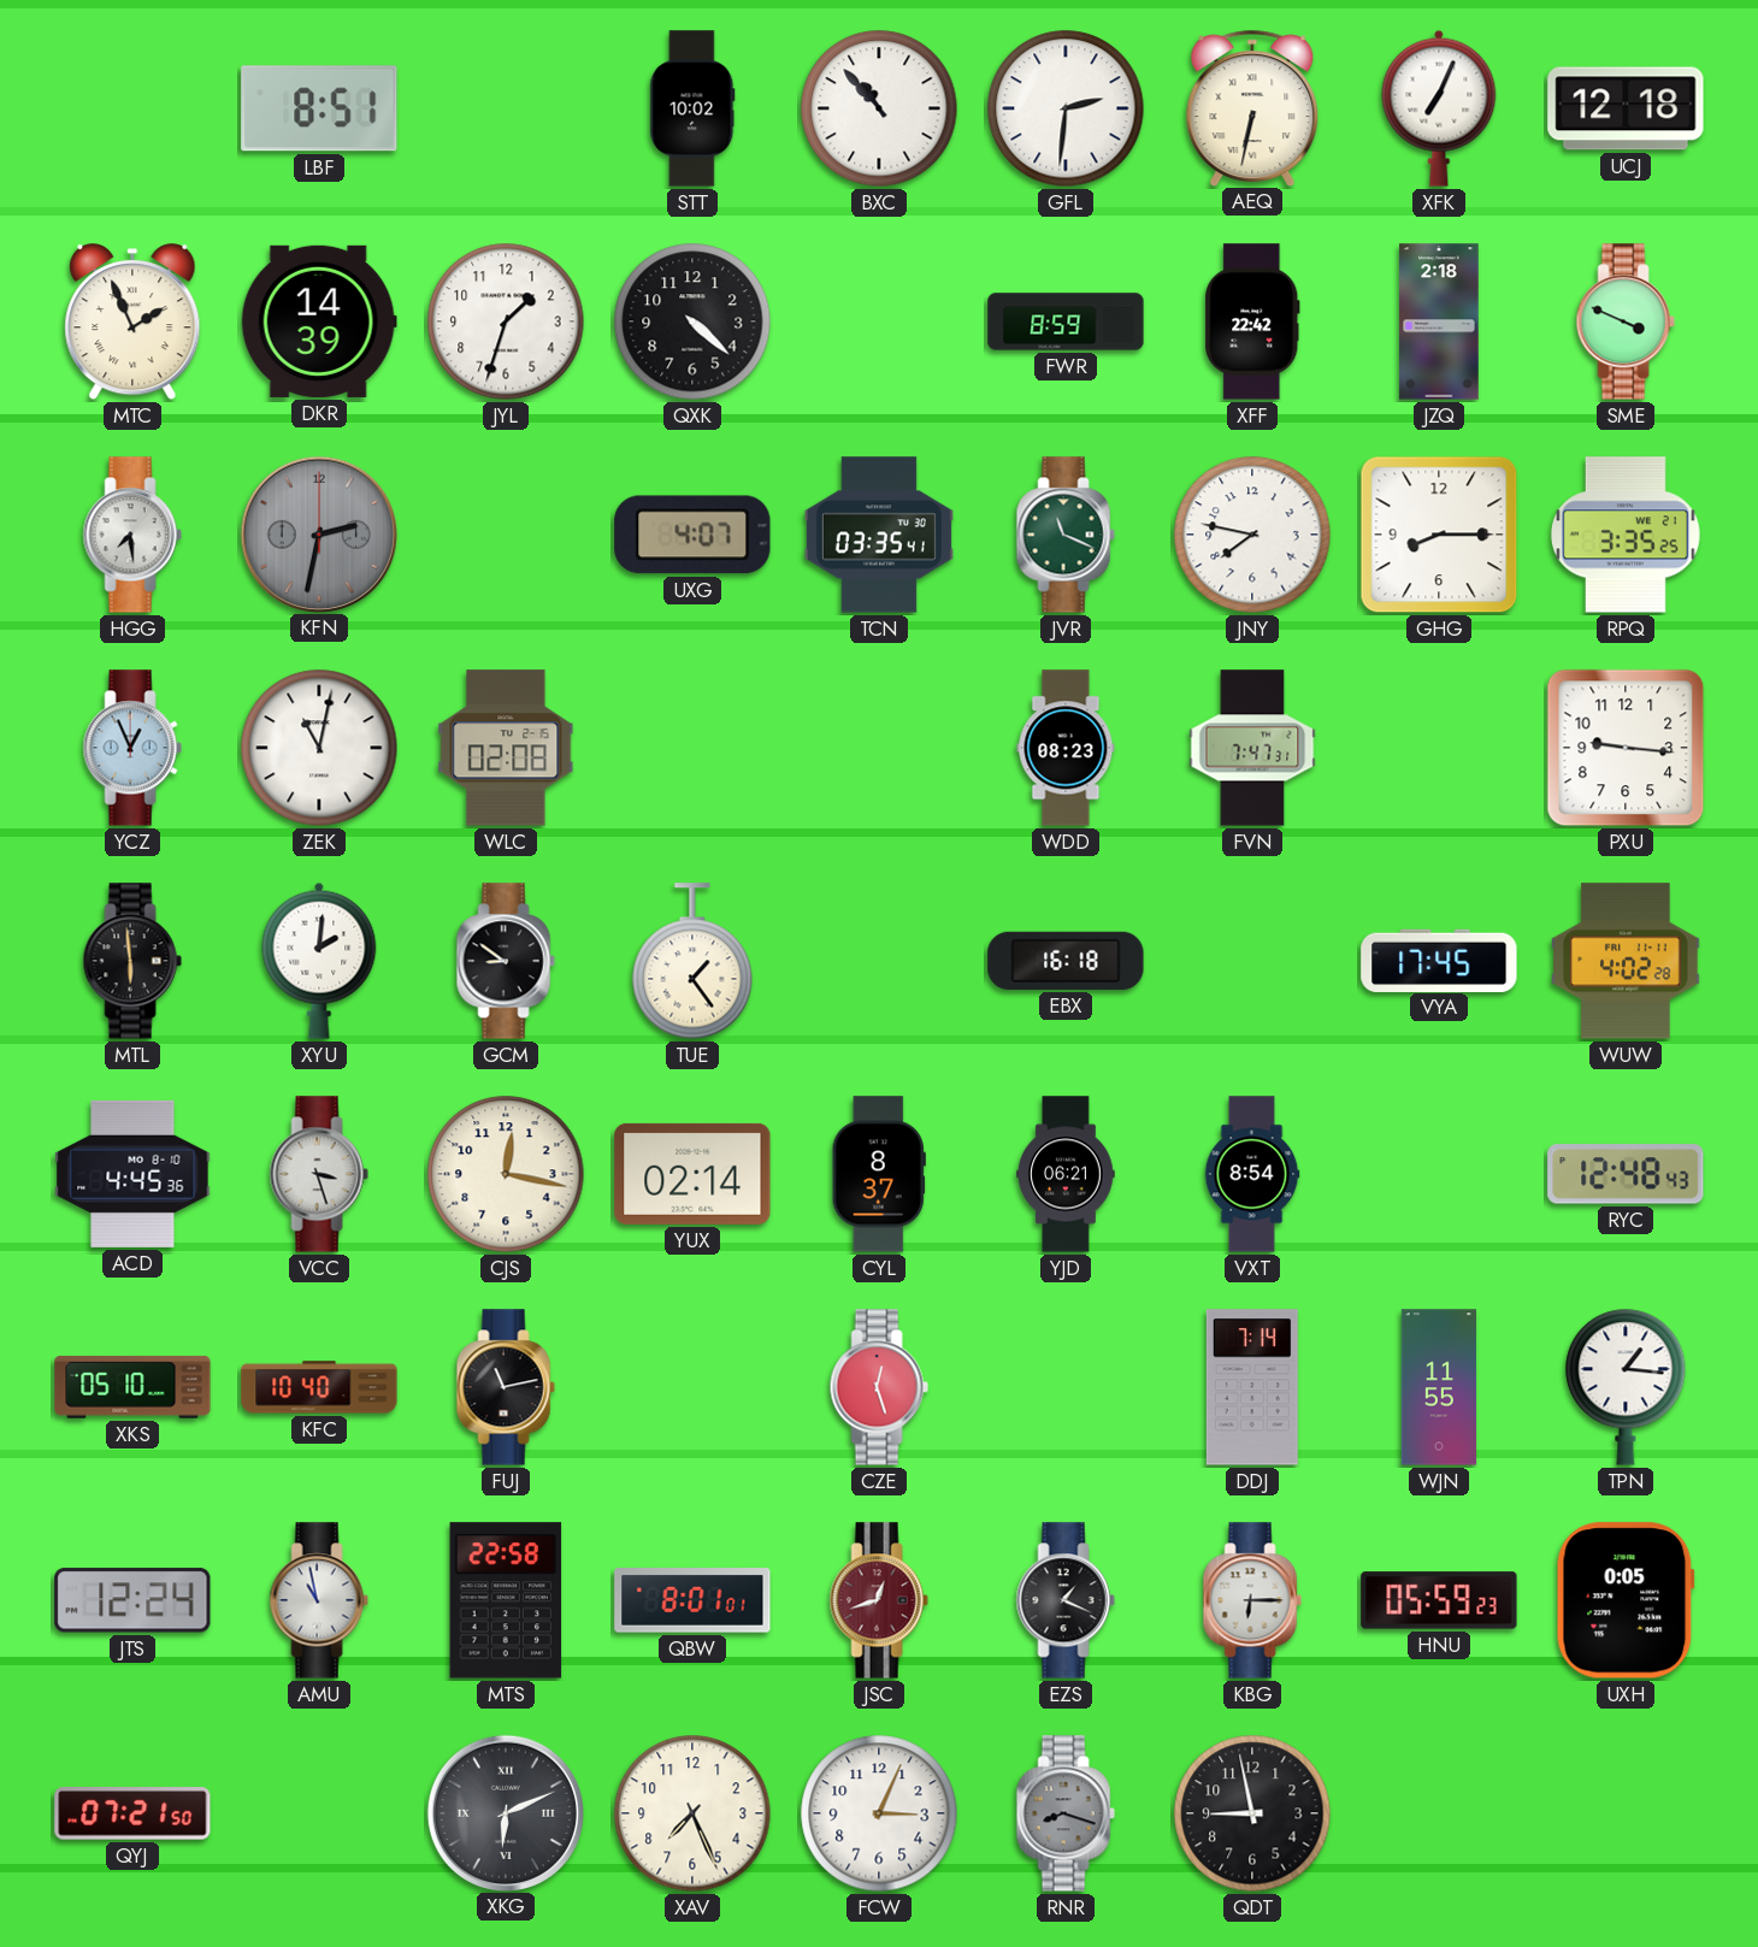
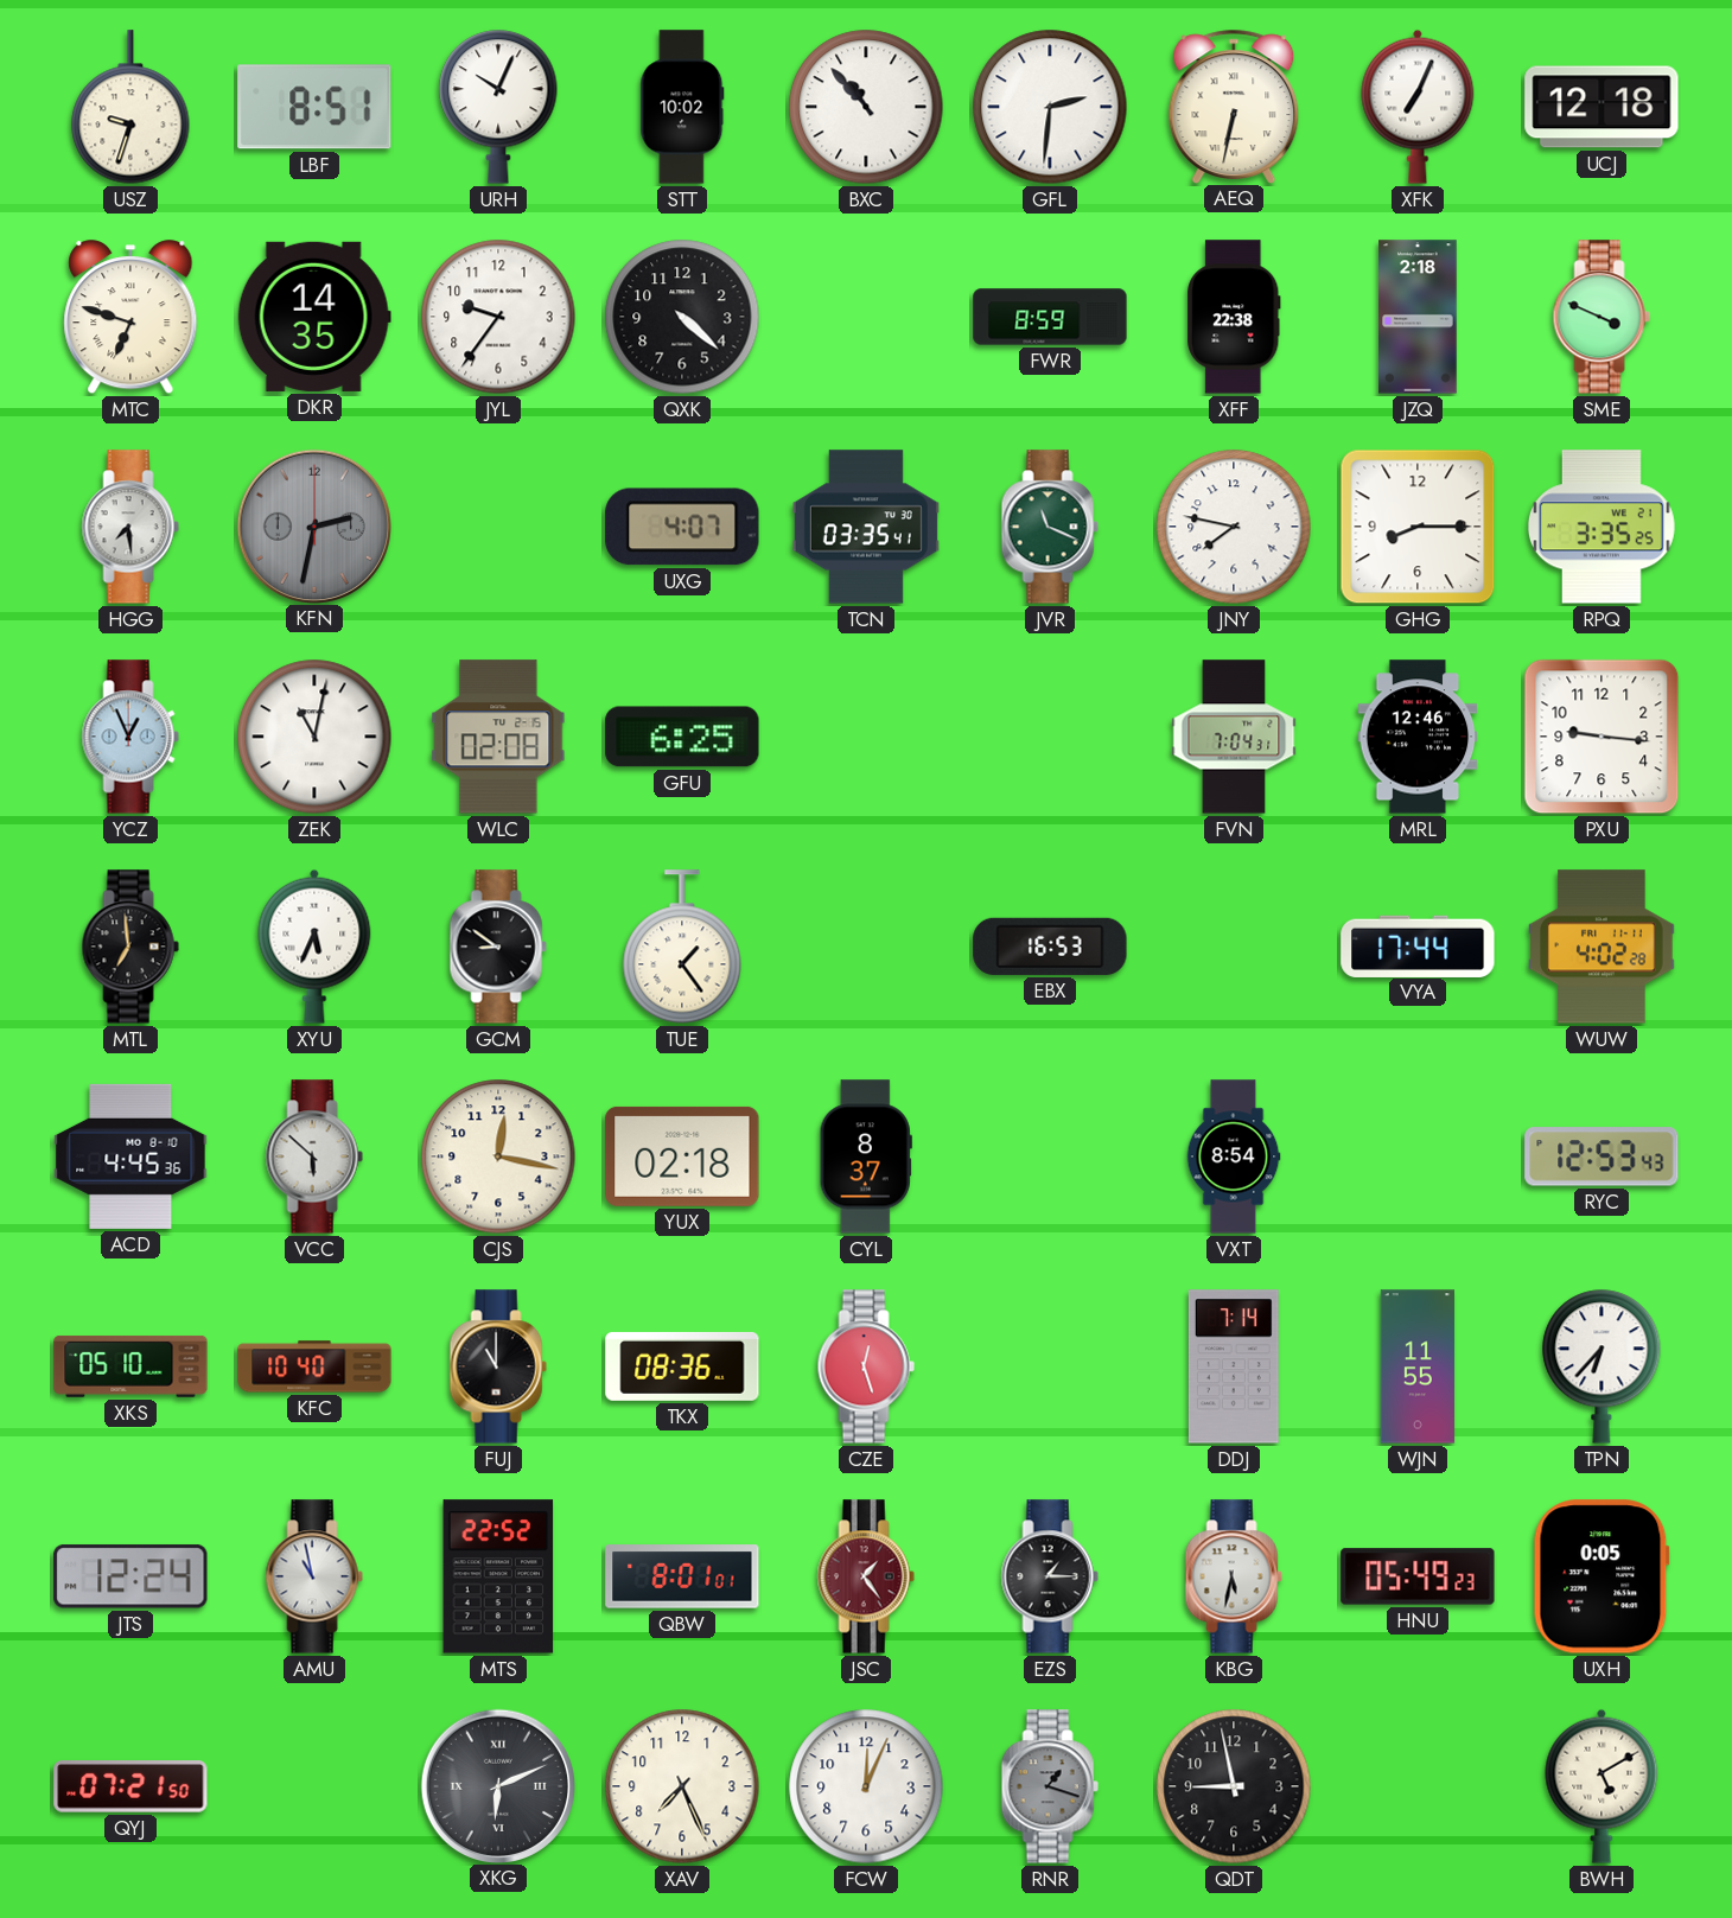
USZ: none -> 9:33 (130, 107)
URH: none -> 10:04 (498, 107)
MTC: 1:56 -> 6:48 (130, 318)
DKR: 14:39 -> 14:35 (314, 317)
JYL: 1:33 -> 9:36 (498, 317)
XFF: 22:42 -> 22:38 (1234, 317)
GFU: none -> 6:25 (682, 737)
WDD: 08:23 -> none (1066, 748)
FVN: 7:47 -> 7:04 (1234, 737)
MRL: none -> 12:46 (1418, 737)
MTL: 5:59 -> 6:59 (130, 947)
XYU: 2:01 -> 5:34 (314, 947)
EBX: 16:18 -> 16:53 (1050, 947)
VYA: 17:45 -> 17:44 (1418, 945)
VCC: 3:27 -> 5:52 (314, 1156)
YUX: 02:14 -> 02:18 (682, 1156)
YJD: 06:21 -> none (1066, 1174)
RYC: 12:48 -> 12:53 (1602, 1156)
FUJ: 11:13 -> 11:00 (498, 1366)
TKX: none -> 08:36 (682, 1366)
TPN: 1:16 -> 6:37 (1602, 1366)
MTS: 22:58 -> 22:52 (498, 1576)
JSC: 12:42 -> 1:24 (866, 1576)
EZS: 1:19 -> 1:15 (1050, 1576)
KBG: 6:15 -> 5:32 (1234, 1576)
HNU: 05:59 -> 05:49 (1418, 1576)
FCW: 3:04 -> 12:04 (866, 1786)
RNR: 8:18 -> 1:18 (1050, 1786)
BWH: none -> 5:10 (1602, 1786)
